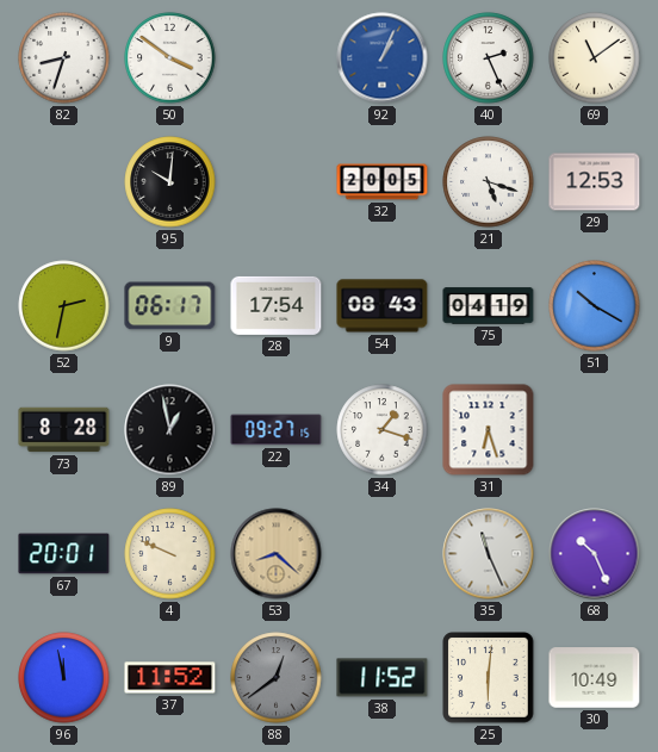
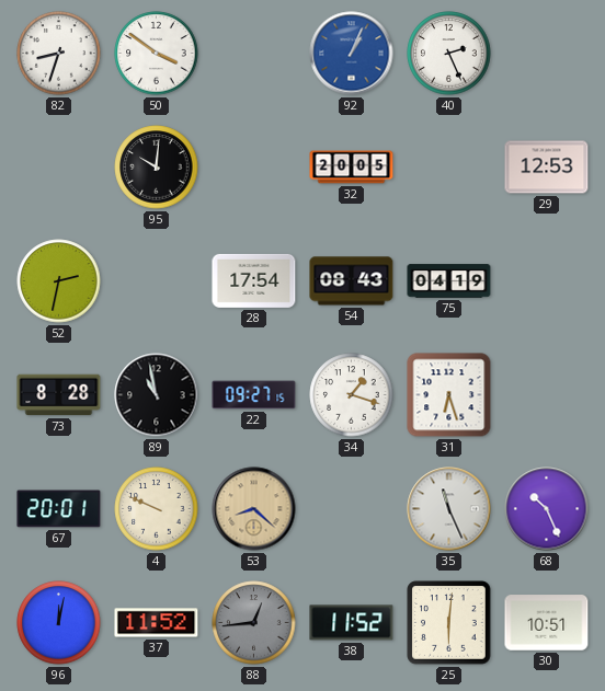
69: 11:09 -> none (595, 58)
21: 5:18 -> none (489, 182)
9: 06:17 -> none (170, 306)
51: 10:20 -> none (595, 306)
89: 12:58 -> 10:58 (157, 395)
96: 11:58 -> 12:02 (59, 623)
88: 12:39 -> 12:44 (254, 623)
30: 10:49 -> 10:51 (547, 623)
